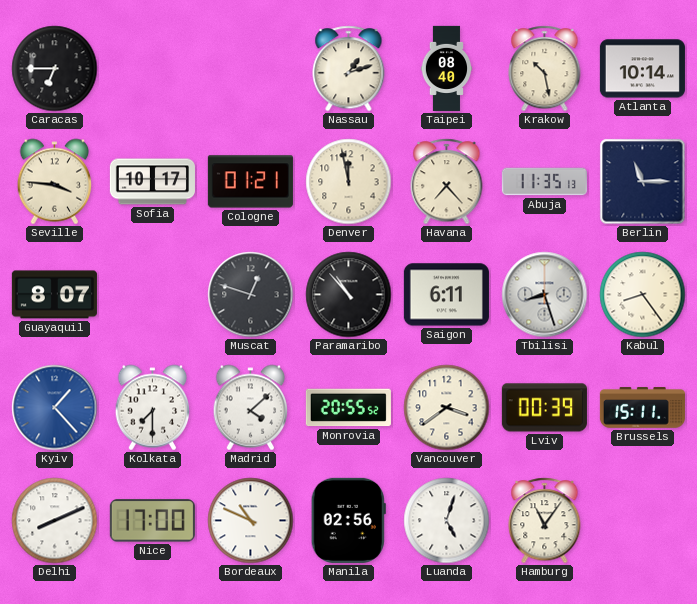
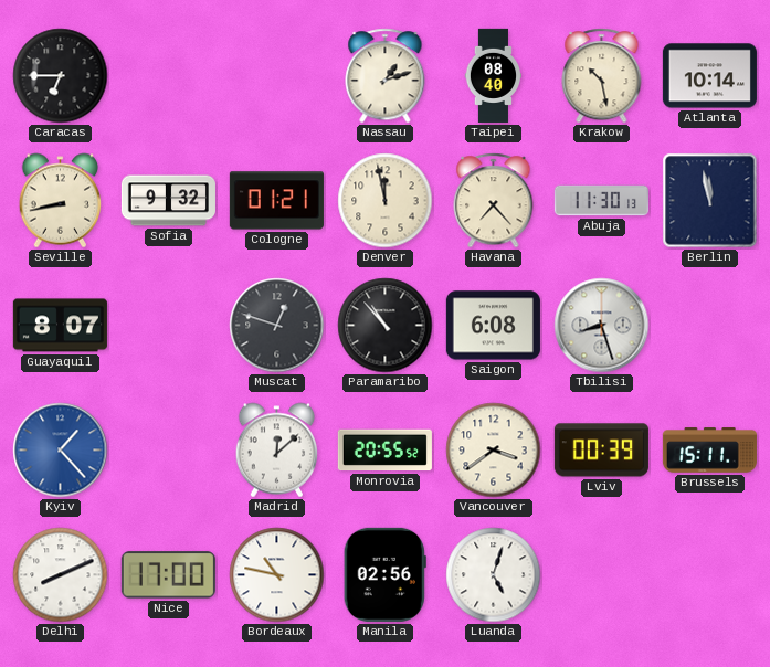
Seville: 3:46 -> 8:43 (61, 201)
Sofia: 10:17 -> 9:32 (168, 201)
Abuja: 11:35 -> 11:30 (601, 201)
Berlin: 11:15 -> 11:58 (710, 201)
Saigon: 6:11 -> 6:08 (493, 326)
Kabul: 8:24 -> none (643, 295)
Kolkata: 7:30 -> none (153, 408)
Madrid: 4:08 -> 12:08 (277, 451)
Bordeaux: 10:49 -> 10:47 (277, 575)
Hamburg: 11:06 -> none (545, 521)
